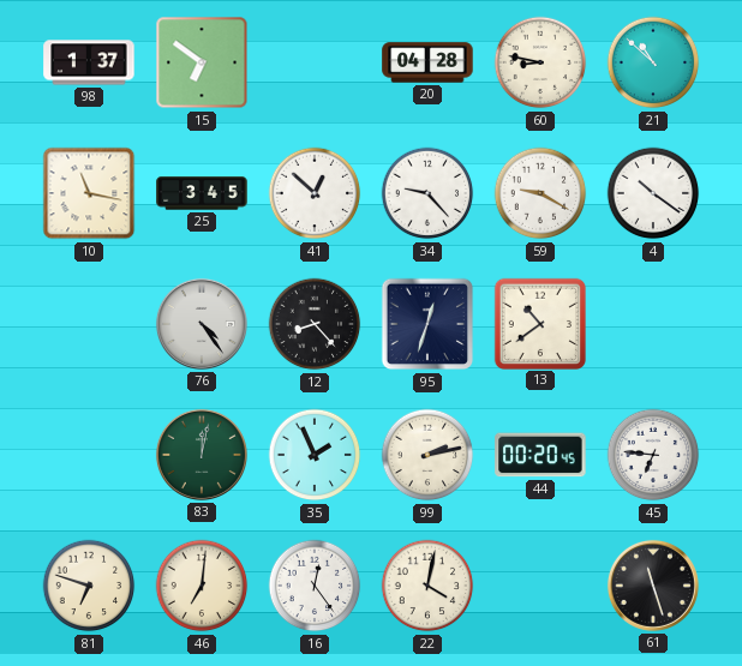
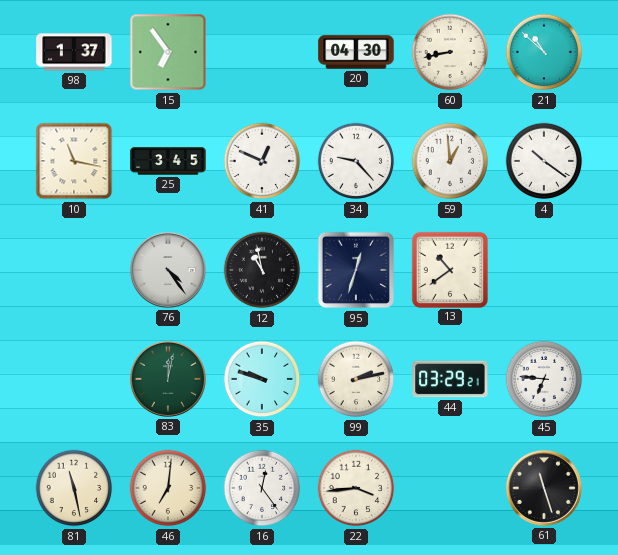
15: 6:51 -> 6:54 (168, 52)
20: 04:28 -> 04:30 (356, 52)
60: 8:47 -> 8:43 (450, 52)
41: 12:52 -> 12:49 (262, 161)
59: 9:20 -> 12:59 (450, 161)
12: 8:23 -> 10:58 (262, 270)
35: 1:56 -> 9:48 (262, 379)
44: 00:20 -> 03:29 (450, 379)
81: 6:48 -> 11:28 (74, 488)
22: 4:02 -> 3:44 (356, 488)
